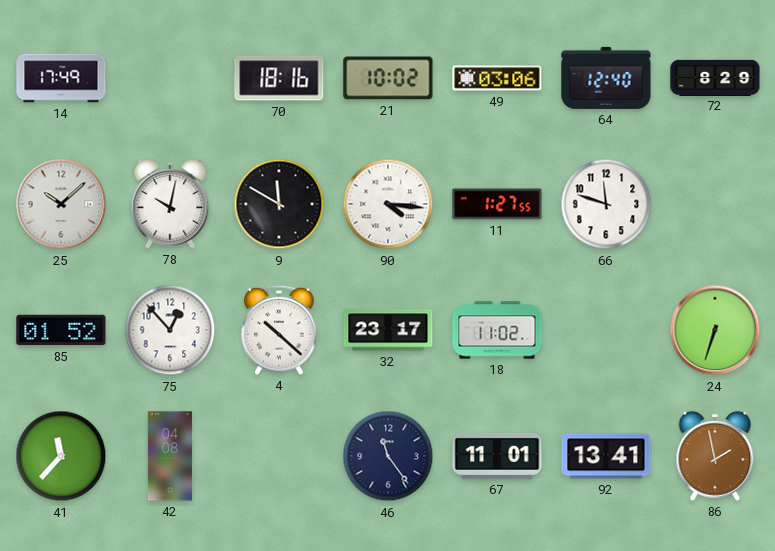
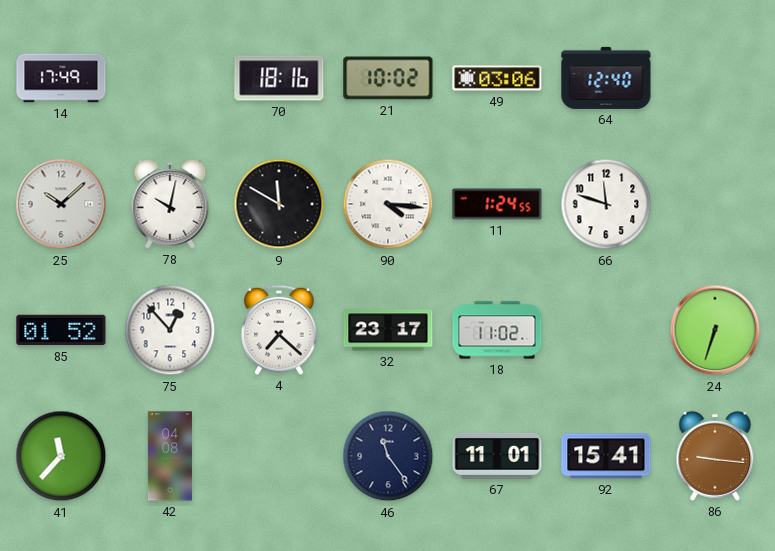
72: 8:29 -> none (715, 77)
11: 1:27 -> 1:24 (497, 204)
4: 10:22 -> 7:22 (279, 330)
92: 13:41 -> 15:41 (606, 456)
86: 1:58 -> 9:16 (715, 456)
